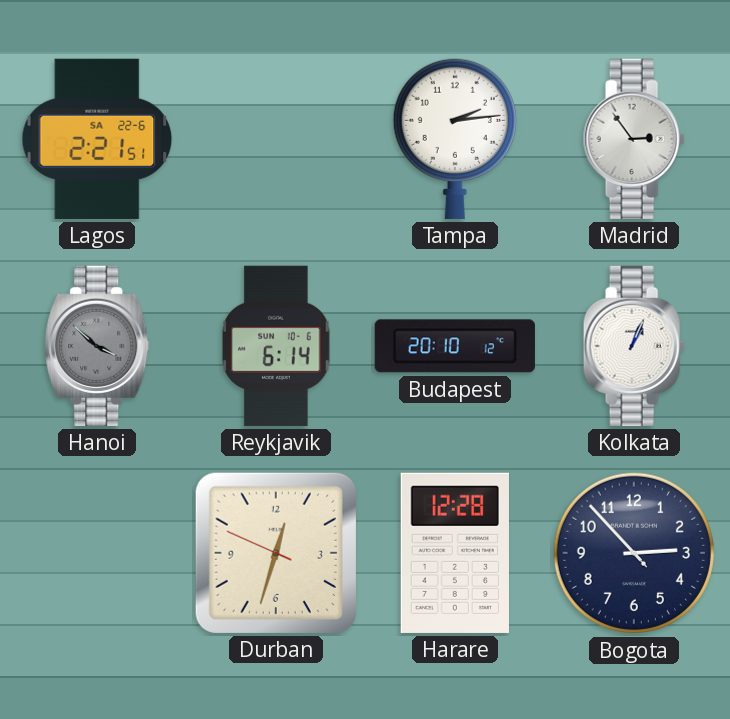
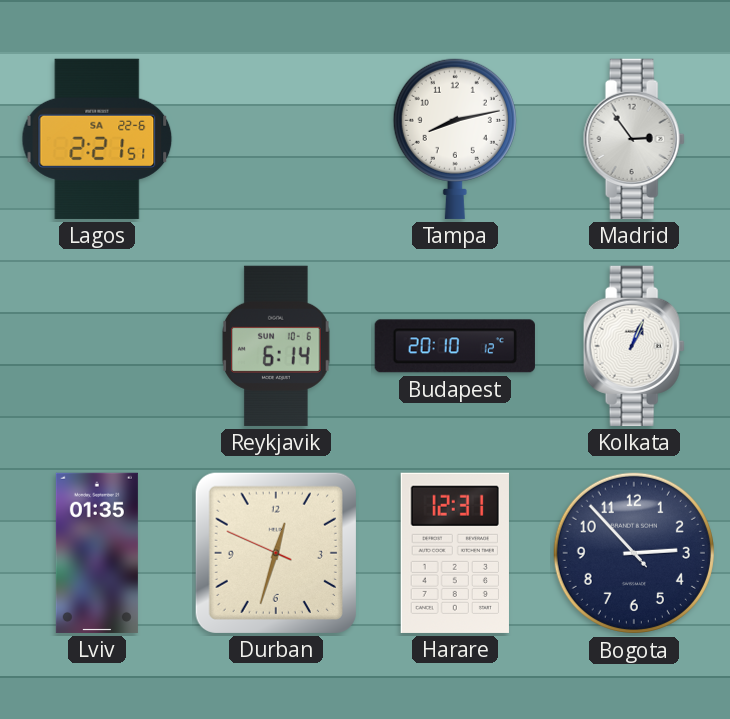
Tampa: 2:14 -> 8:13 (455, 138)
Hanoi: 3:52 -> none (97, 346)
Lviv: none -> 01:35 (97, 553)
Harare: 12:28 -> 12:31 (455, 553)
